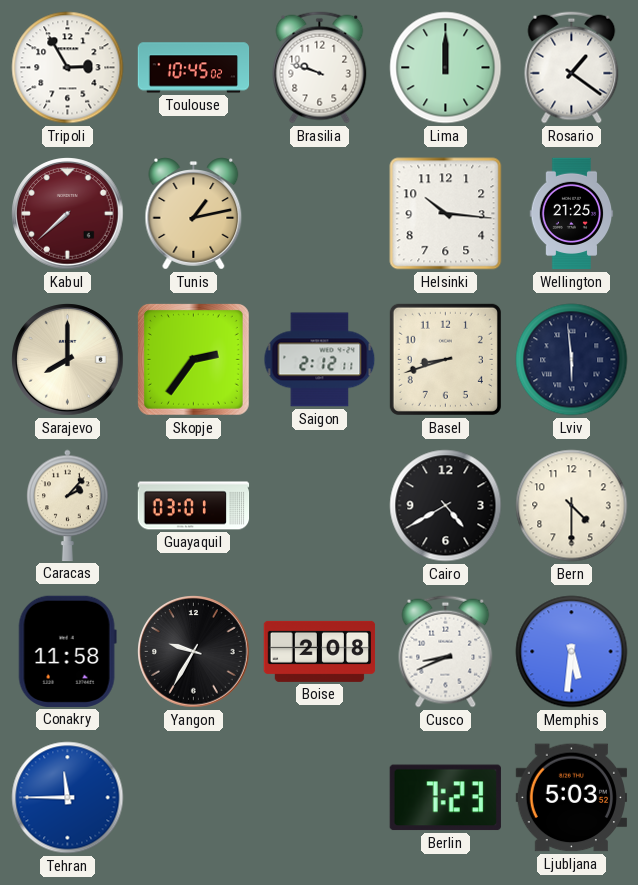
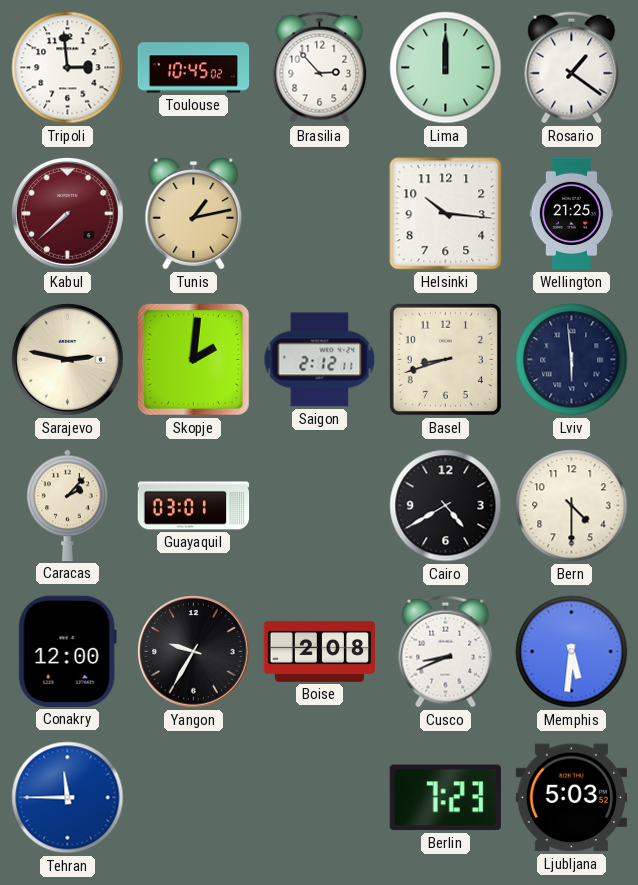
Tripoli: 2:55 -> 2:59 (68, 68)
Brasilia: 9:48 -> 2:53 (320, 68)
Sarajevo: 8:00 -> 2:47 (68, 360)
Skopje: 2:36 -> 2:01 (193, 359)
Conakry: 11:58 -> 12:00 (67, 651)
